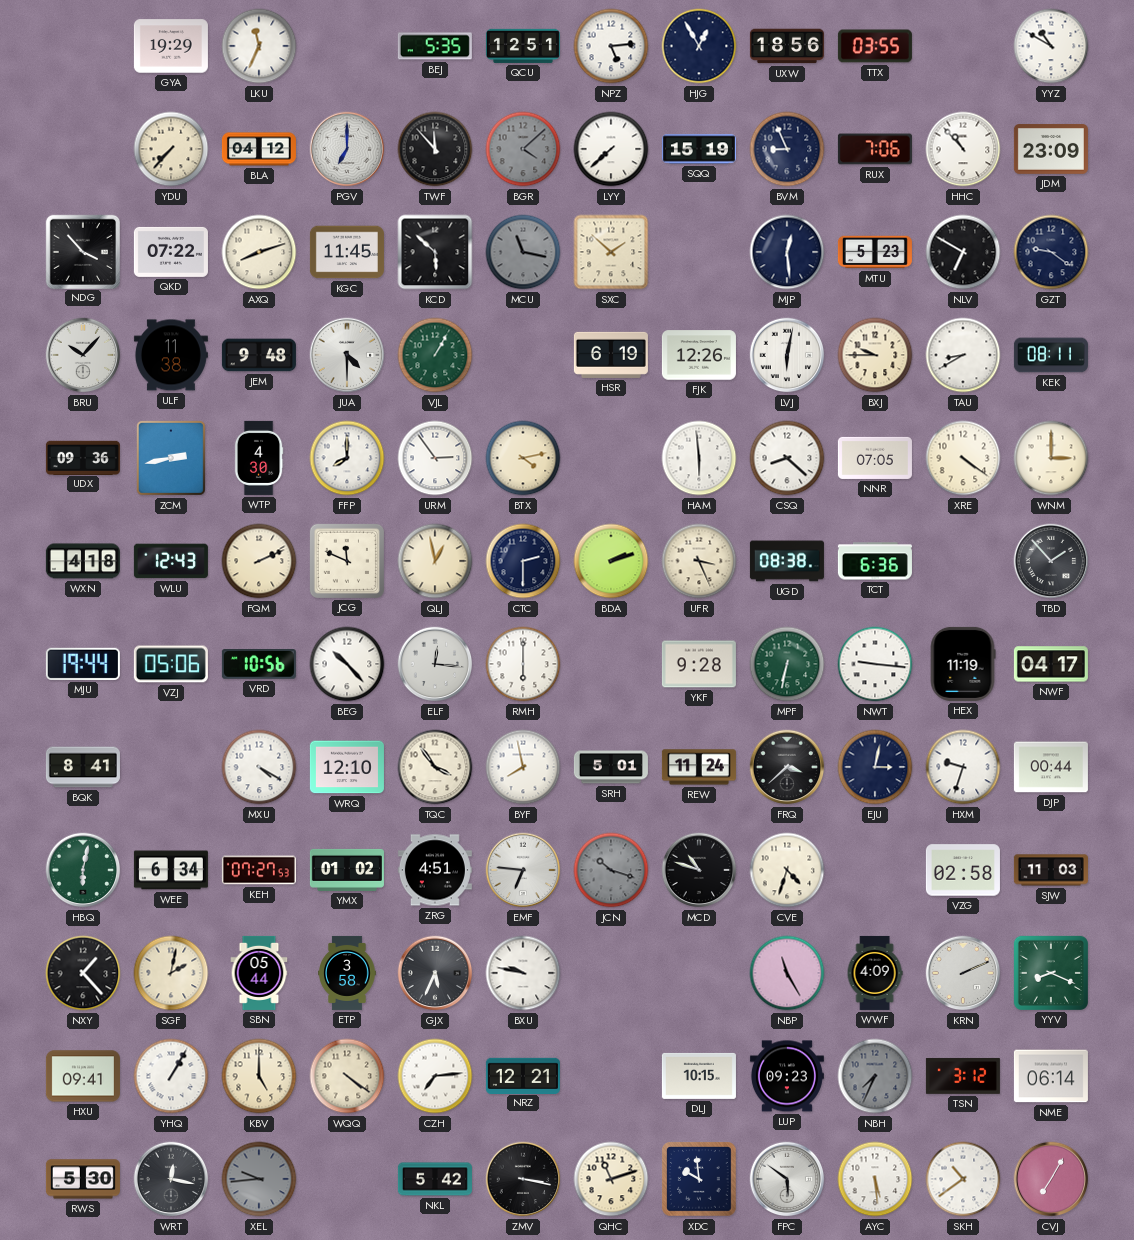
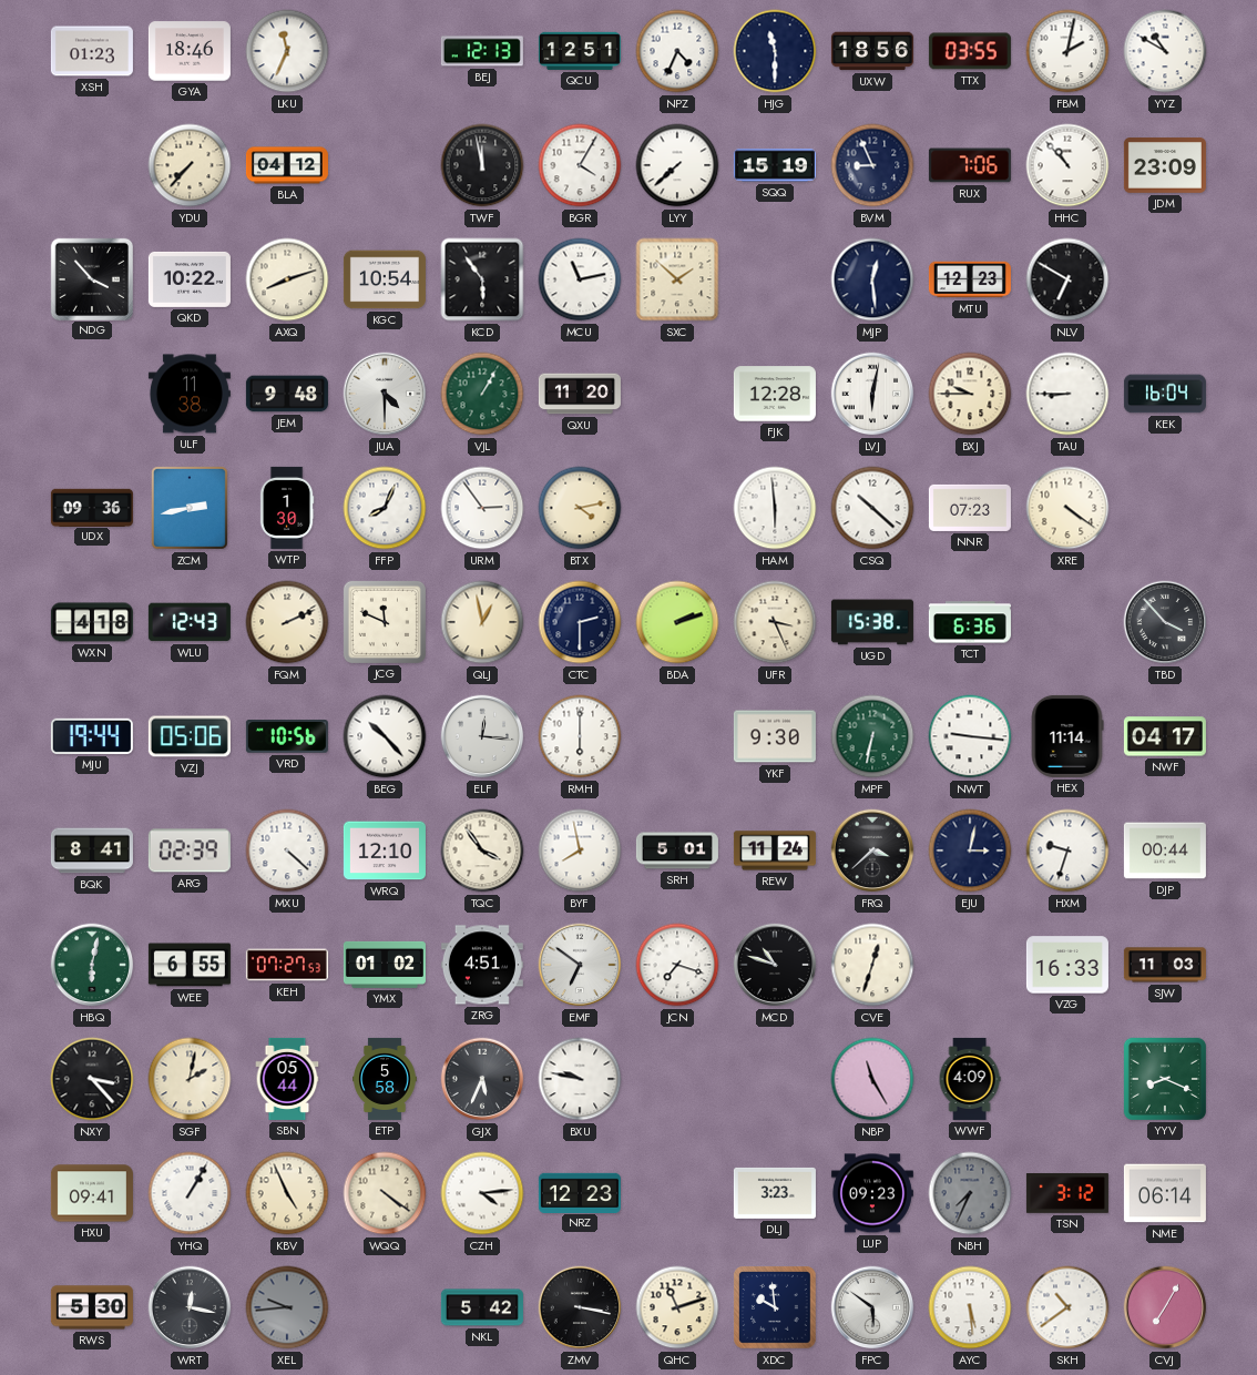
XSH: none -> 01:23 (92, 51)
GYA: 19:29 -> 18:46 (190, 51)
BEJ: 5:35 -> 12:13 (482, 51)
NPZ: 5:14 -> 4:34 (677, 51)
HJG: 12:55 -> 11:30 (775, 51)
FBM: none -> 2:02 (1067, 51)
PGV: 7:00 -> none (347, 149)
TWF: 11:53 -> 11:58 (482, 165)
BGR: 4:08 -> 4:05 (580, 165)
BGR dial: grey -> white (580, 165)
QKD: 07:22 -> 10:22 (190, 279)
KGC: 11:45 -> 10:54 (385, 279)
KCD: 5:52 -> 5:54 (482, 279)
MCU: 11:17 -> 11:13 (580, 279)
MCU dial: grey -> white (580, 279)
MTU: 5:23 -> 12:23 (970, 279)
GZT: 9:21 -> none (1051, 252)
BRU: 10:07 -> none (83, 355)
QXU: none -> 11:20 (580, 394)
HSR: 6:19 -> none (611, 355)
FJK: 12:26 -> 12:28 (775, 394)
TAU: 8:40 -> 8:45 (1067, 394)
KEK: 08:11 -> 16:04 (1165, 394)
WTP: 4:30 -> 1:30 (287, 508)
FFP: 8:00 -> 8:04 (385, 508)
CSQ: 8:22 -> 10:22 (872, 508)
NNR: 07:05 -> 07:23 (970, 508)
WNM: 3:00 -> none (1051, 458)
UGD: 08:38 -> 15:38 (872, 622)
TBD: 1:53 -> 3:53 (1165, 622)
YKF: 9:28 -> 9:30 (775, 736)
HEX: 11:19 -> 11:14 (1067, 736)
ARG: none -> 02:39 (190, 851)
MXU: 4:20 -> 4:22 (287, 851)
WEE: 6:34 -> 6:55 (190, 965)
EMF: 6:46 -> 6:51 (580, 965)
JCN: 10:18 -> 7:18 (677, 965)
JCN dial: grey -> white (677, 965)
CVE: 4:33 -> 12:33 (872, 965)
VZG: 02:58 -> 16:33 (1067, 965)
NXY: 1:23 -> 3:23 (92, 1079)
ETP: 3:58 -> 5:58 (386, 1079)
KRN: 2:11 -> none (963, 973)
KBV: 5:00 -> 4:56 (287, 1193)
CZH: 7:14 -> 4:14 (482, 1193)
NRZ: 12:21 -> 12:23 (580, 1192)
DLJ: 10:15 -> 3:23 (775, 1193)
